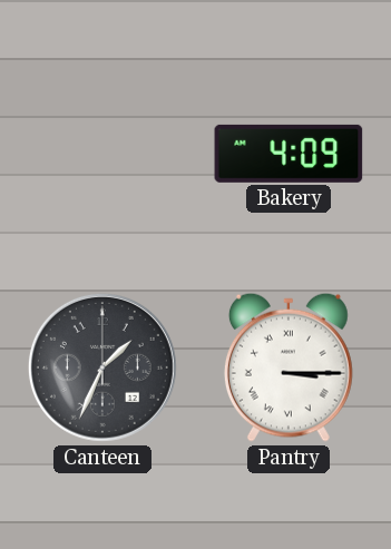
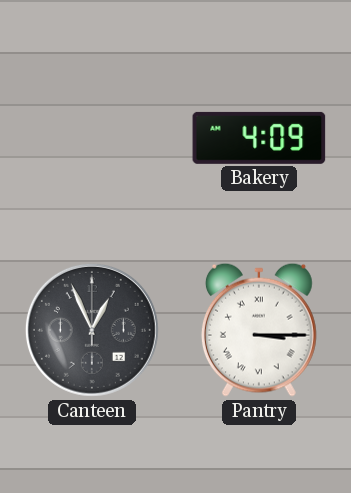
Canteen: 1:34 -> 12:56 (92, 330)
